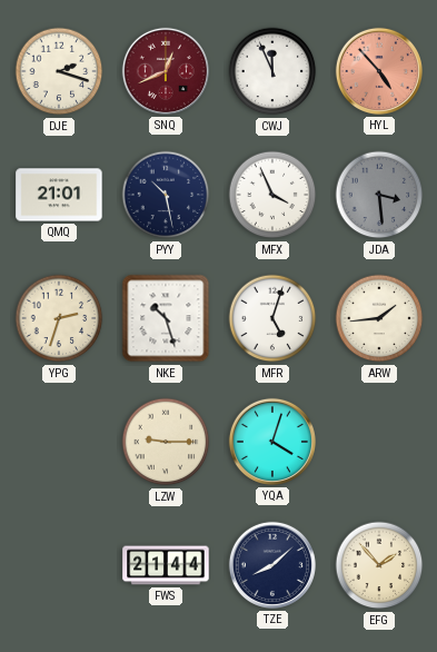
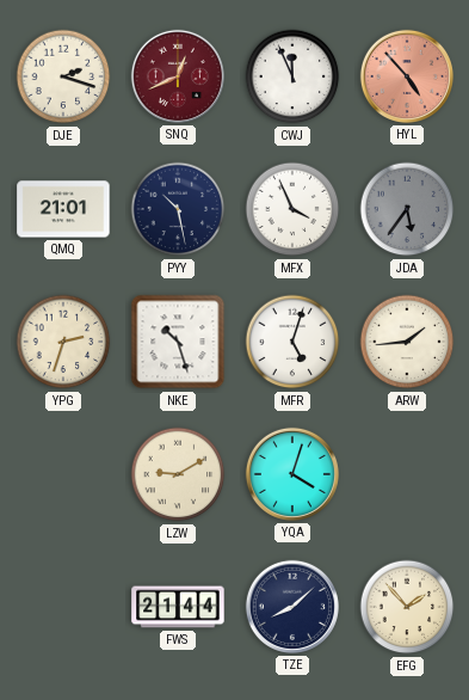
JDA: 3:29 -> 5:36 (407, 209)
LZW: 9:15 -> 9:10 (178, 474)
